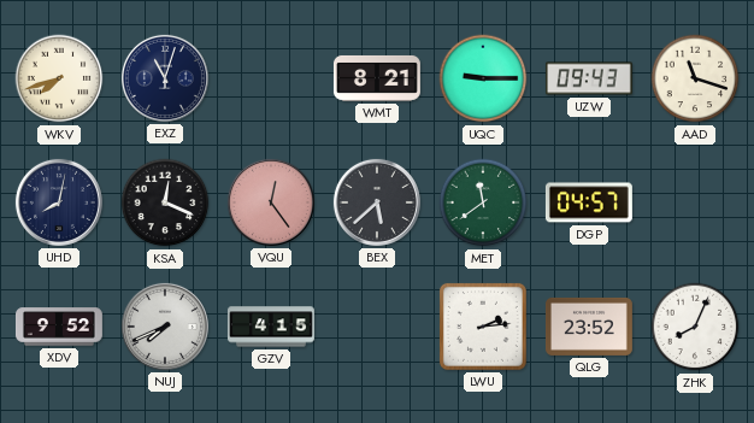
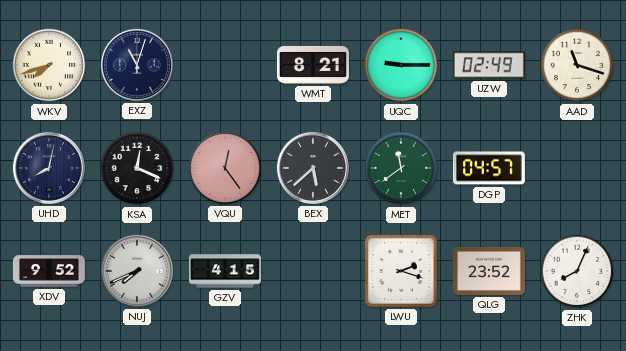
UZW: 09:43 -> 02:49 (489, 65)
LWU: 2:14 -> 2:18 (401, 271)
